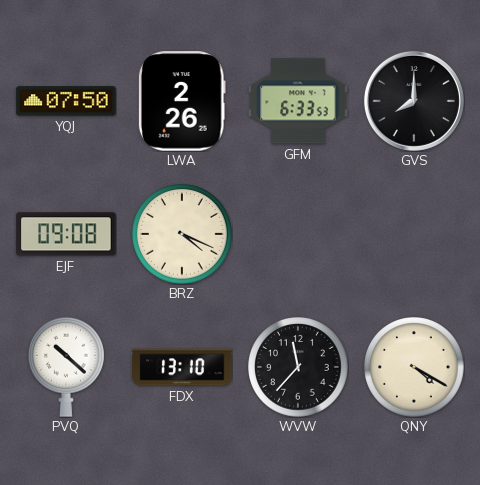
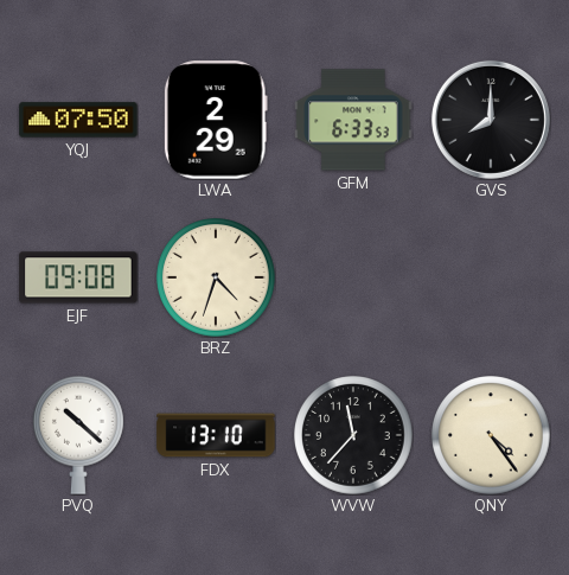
LWA: 2:26 -> 2:29 (216, 120)
BRZ: 4:19 -> 4:33 (216, 277)
QNY: 4:20 -> 4:24 (491, 435)
